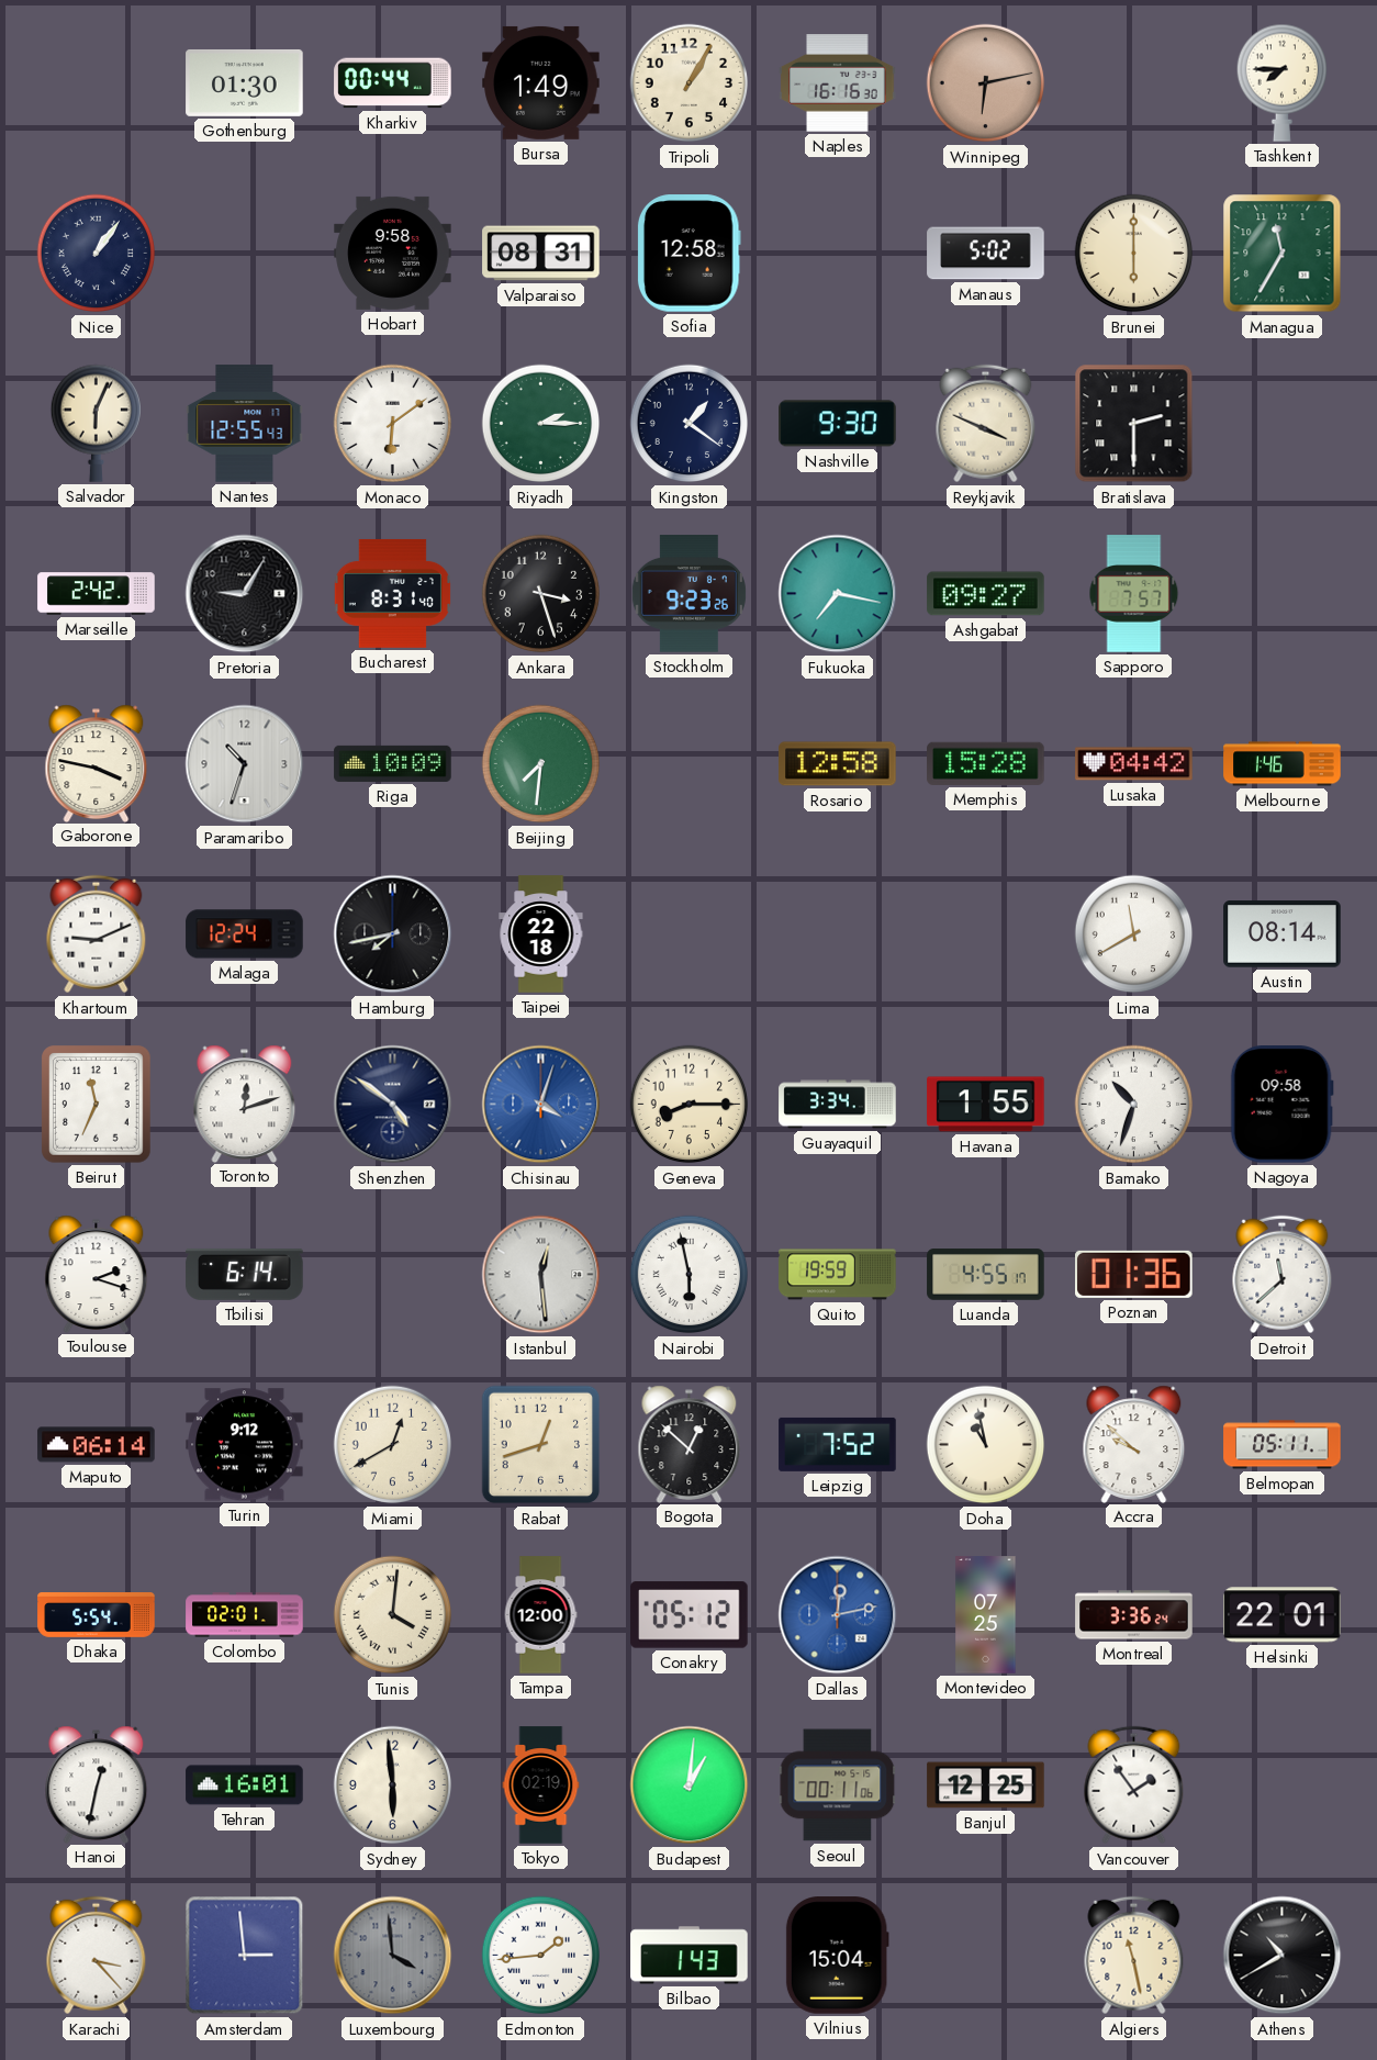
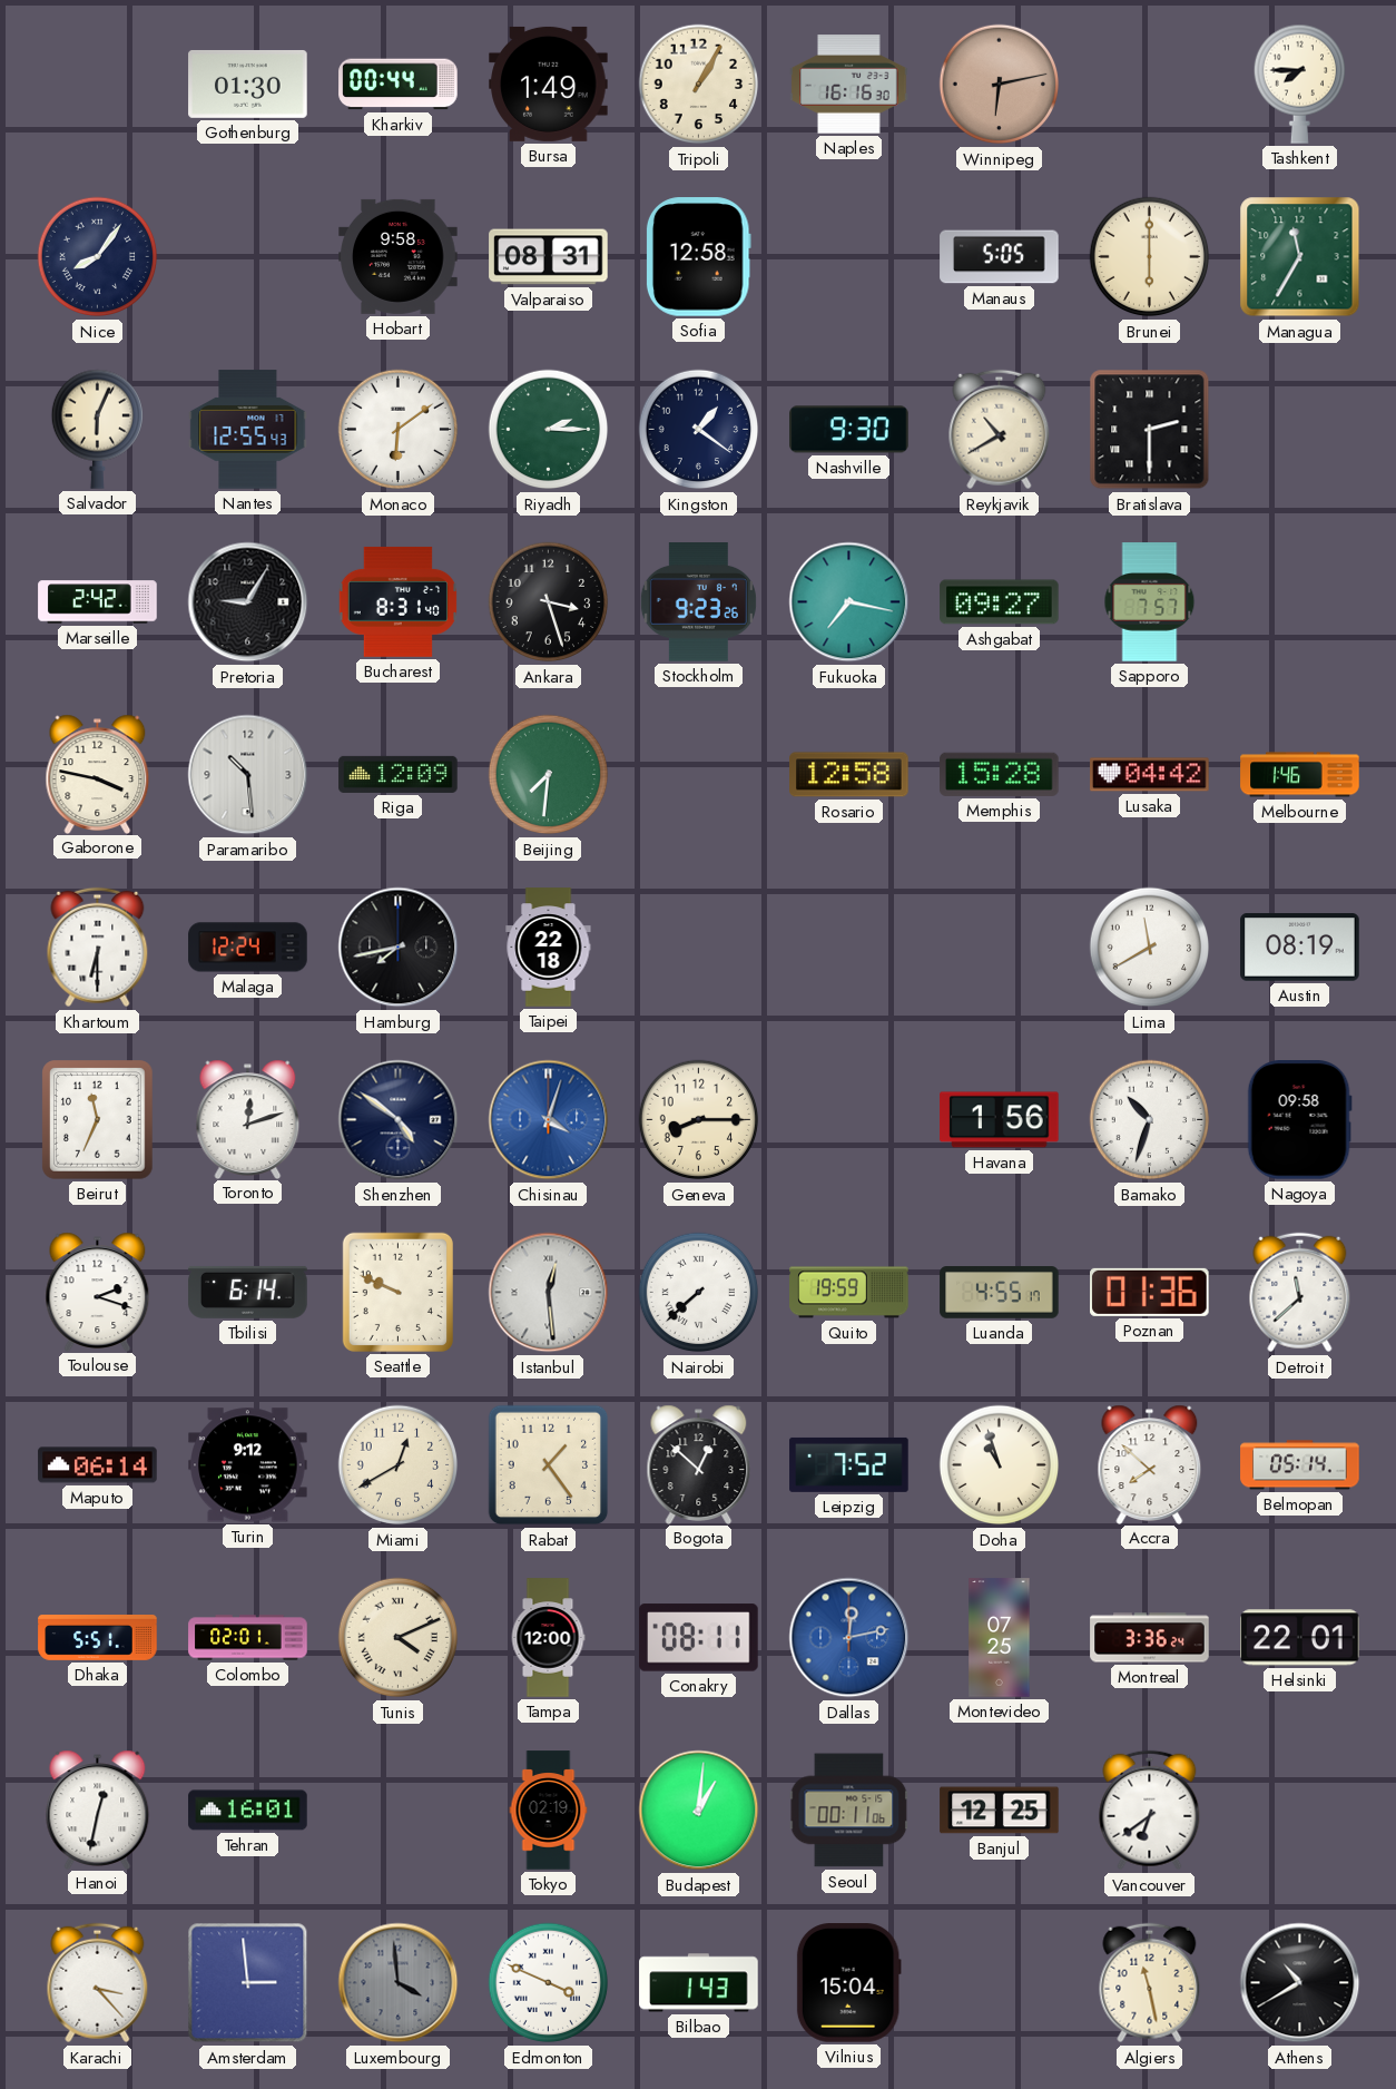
Nice: 1:06 -> 8:06 (98, 257)
Manaus: 5:02 -> 5:05 (1000, 257)
Reykjavik: 3:49 -> 10:40 (1000, 430)
Paramaribo: 10:33 -> 10:29 (248, 775)
Riga: 10:09 -> 12:09 (399, 774)
Khartoum: 9:11 -> 6:30 (98, 948)
Austin: 08:14 -> 08:19 (1300, 948)
Guayaquil: 3:34 -> none (838, 1105)
Havana: 1:55 -> 1:56 (1000, 1120)
Seattle: none -> 9:49 (397, 1292)
Nairobi: 5:58 -> 7:38 (699, 1293)
Rabat: 12:42 -> 1:24 (549, 1465)
Doha: 10:58 -> 10:57 (1000, 1465)
Accra: 9:52 -> 7:52 (1150, 1464)
Belmopan: 05:11 -> 05:14 (1300, 1465)
Dhaka: 5:54 -> 5:51 (98, 1638)
Tunis: 4:01 -> 4:11 (399, 1638)
Conakry: 05:12 -> 08:11 (699, 1638)
Sydney: 5:59 -> none (393, 1785)
Vancouver: 1:54 -> 6:39 (1150, 1811)
Edmonton: 1:44 -> 3:49 (549, 1983)
